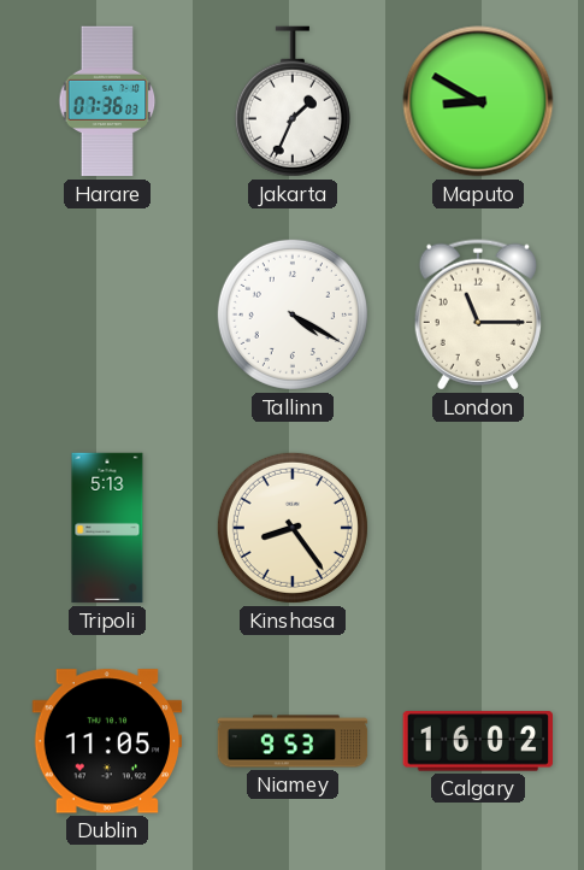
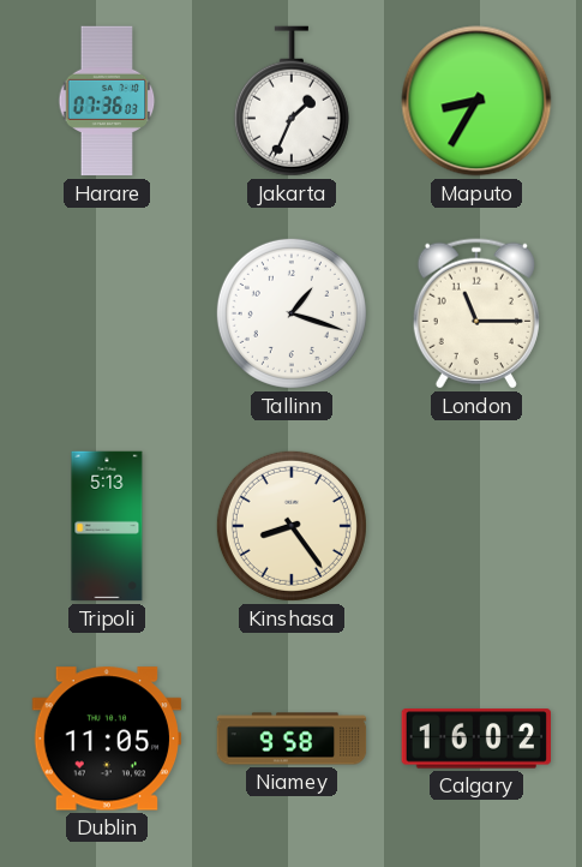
Maputo: 8:50 -> 8:35 (476, 101)
Tallinn: 4:20 -> 1:18 (292, 313)
Niamey: 9:53 -> 9:58 (292, 739)
